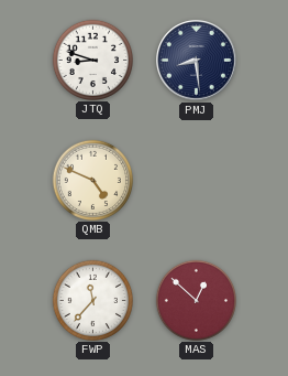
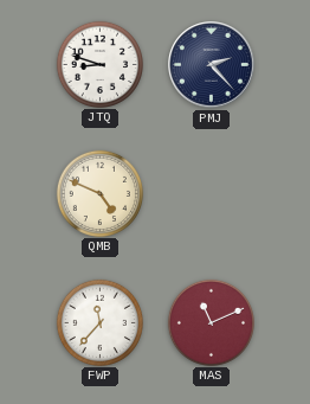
PMJ: 8:29 -> 2:23 (212, 65)
MAS: 12:52 -> 11:11 (211, 322)
